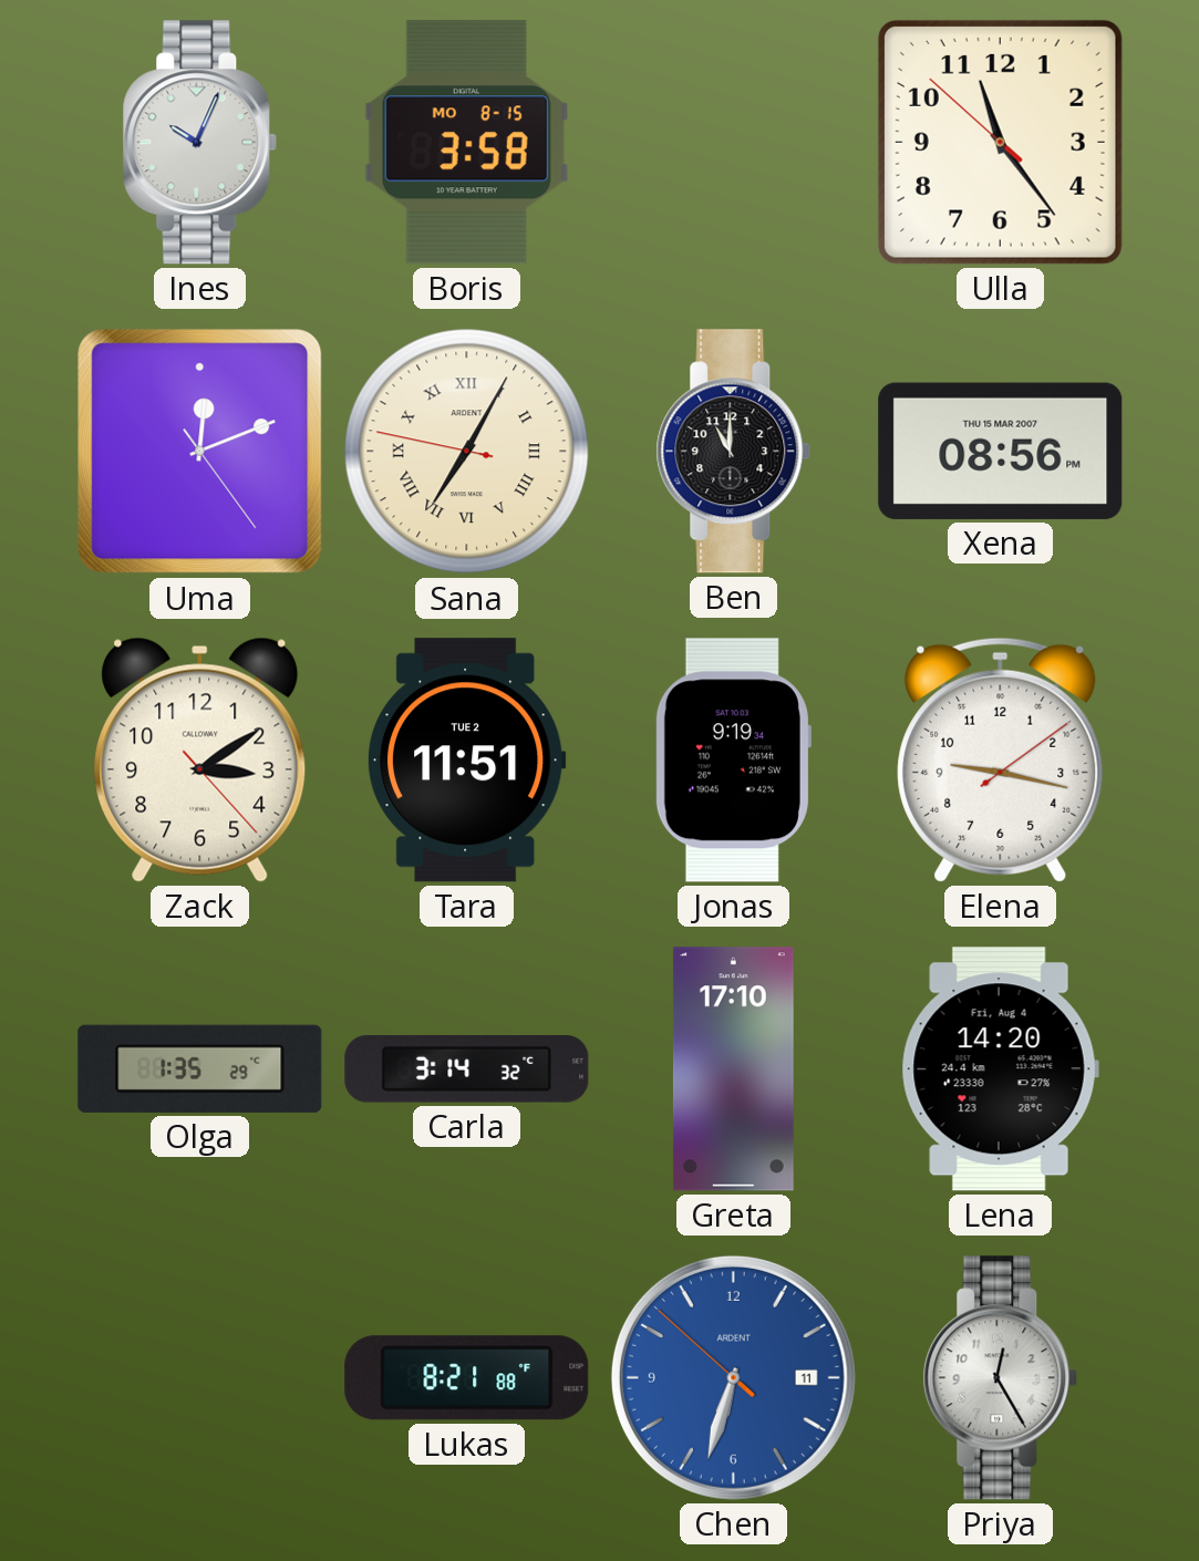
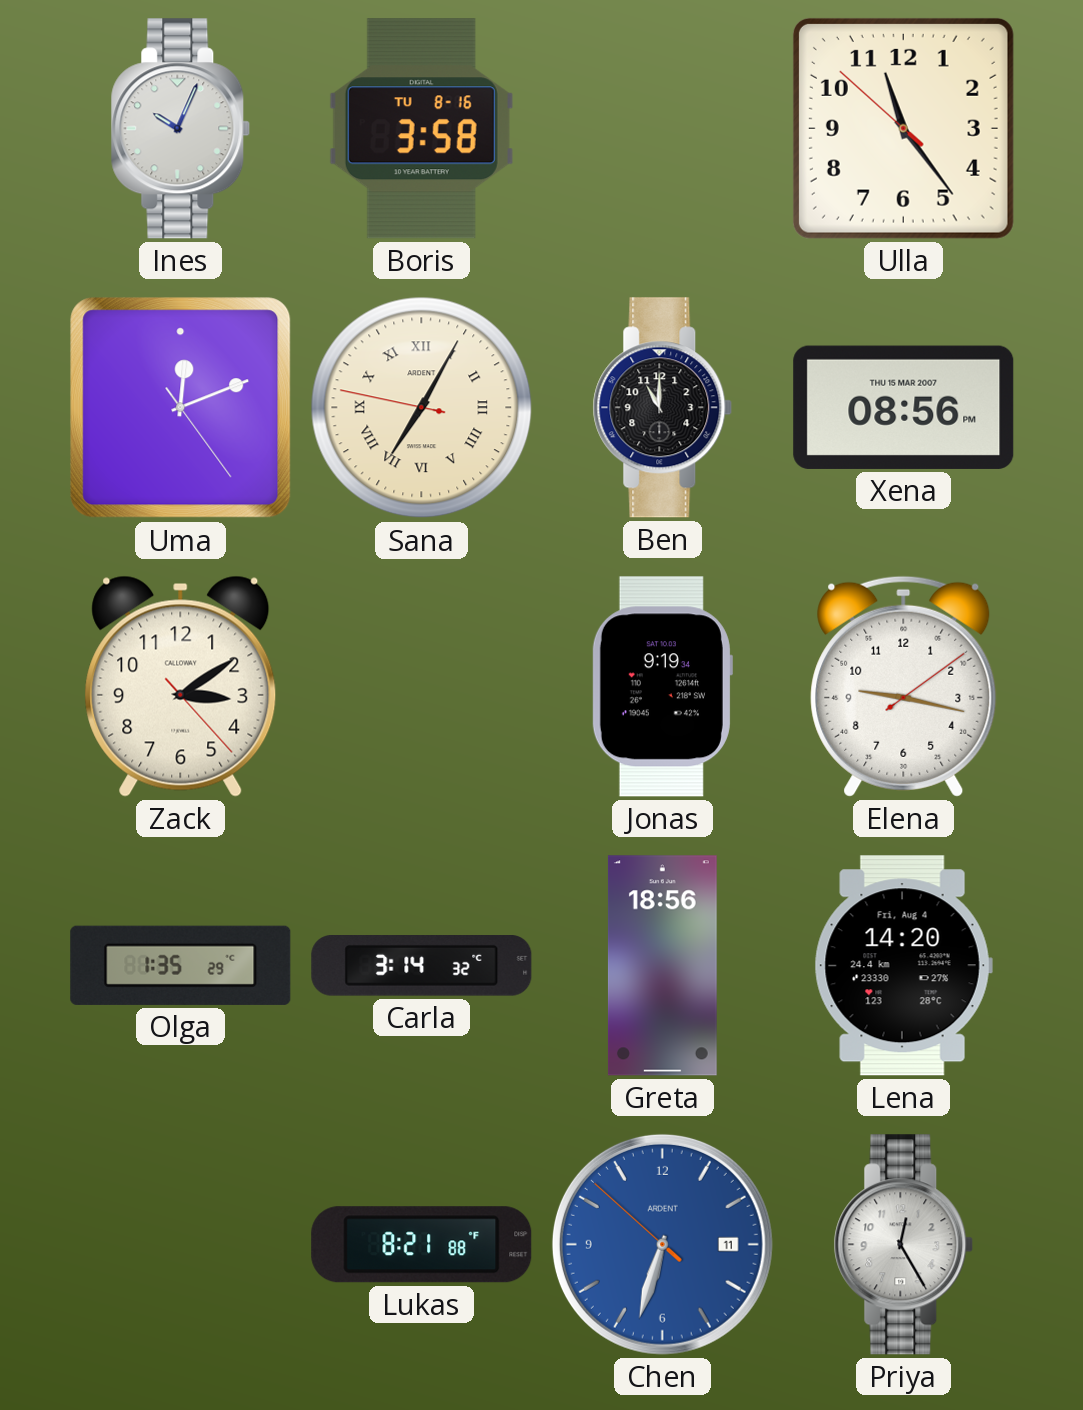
Boris date: MO 8-15 -> TU 8-16 (421, 129)
Tara: 11:51 -> none (466, 761)
Greta: 17:10 -> 18:56 (662, 966)
